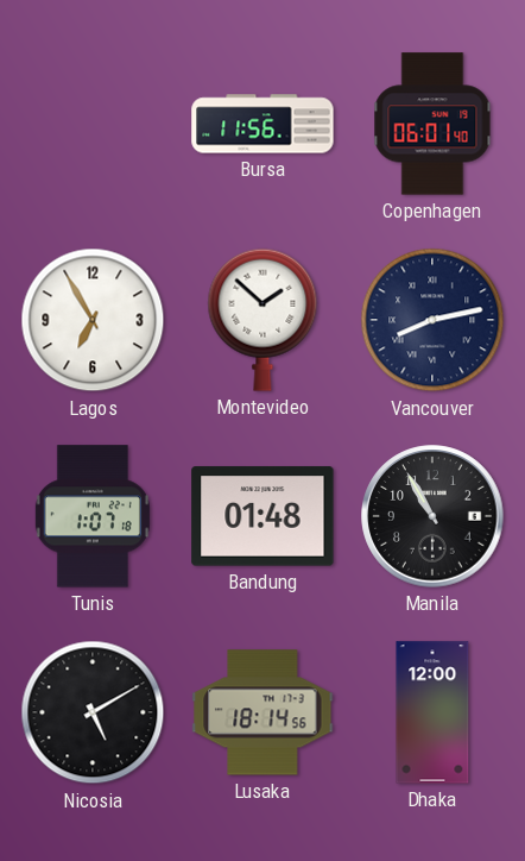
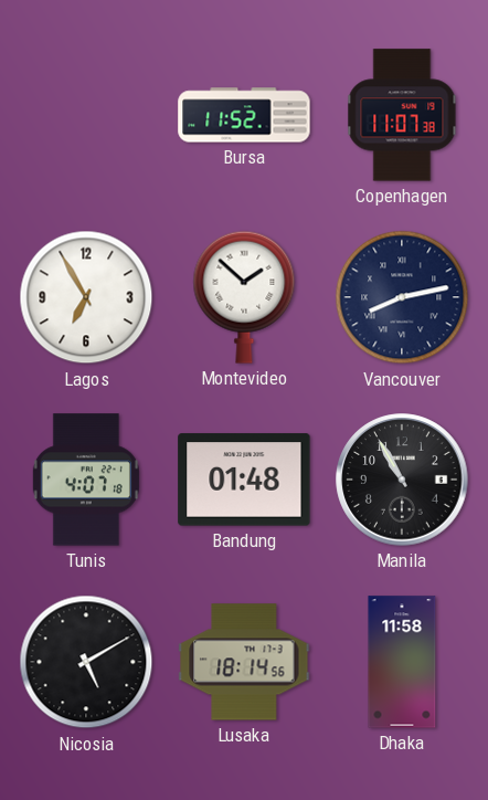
Bursa: 11:56 -> 11:52 (244, 115)
Copenhagen: 06:01 -> 11:07 (402, 115)
Tunis: 1:07 -> 4:07 (86, 480)
Dhaka: 12:00 -> 11:58 (402, 662)
